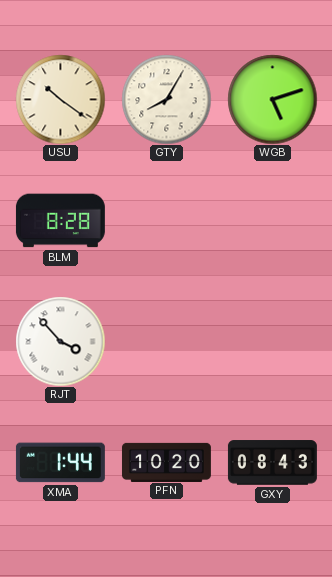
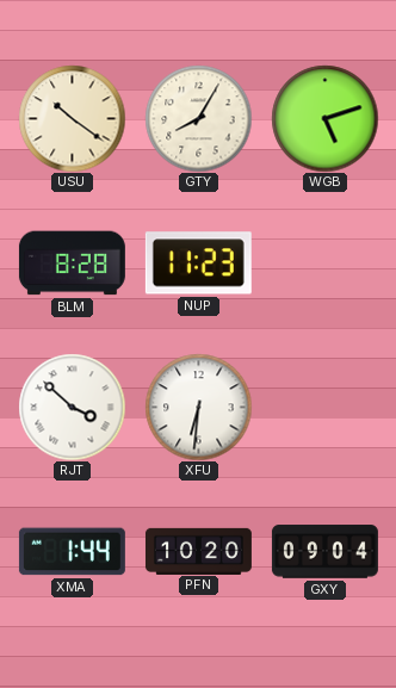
NUP: none -> 11:23 (198, 264)
RJT: 3:53 -> 3:52 (72, 407)
XFU: none -> 6:31 (198, 407)
GXY: 08:43 -> 09:04 (324, 552)
